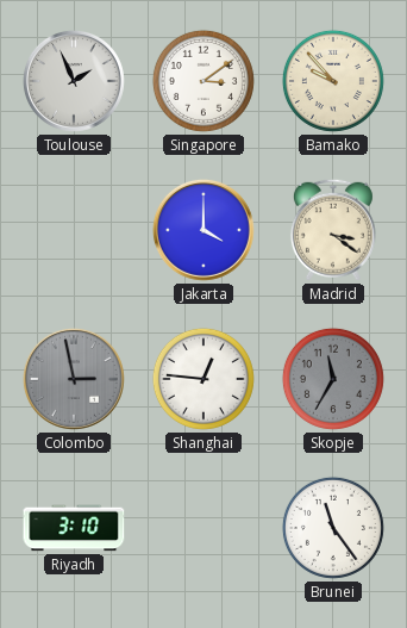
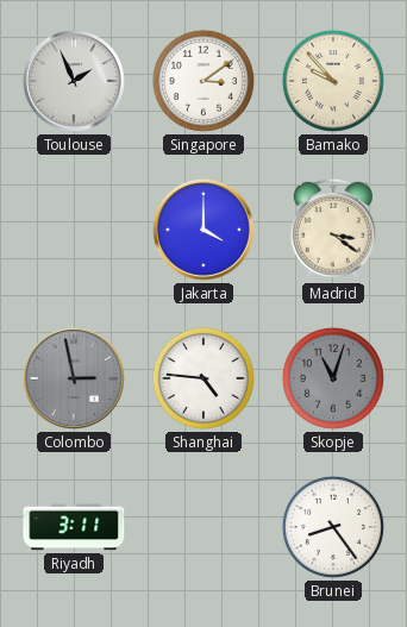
Shanghai: 12:46 -> 4:46 (203, 378)
Skopje: 11:35 -> 11:03 (333, 378)
Riyadh: 3:10 -> 3:11 (74, 527)
Brunei: 11:24 -> 8:24 (333, 527)
